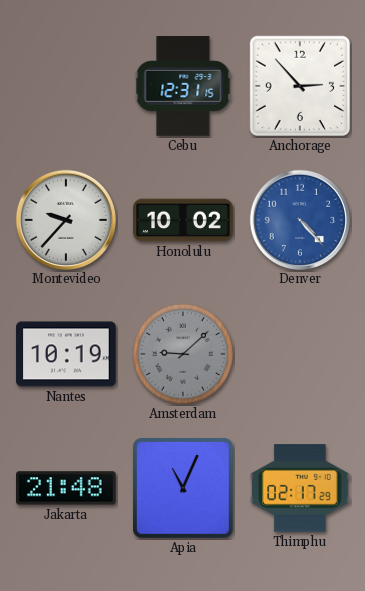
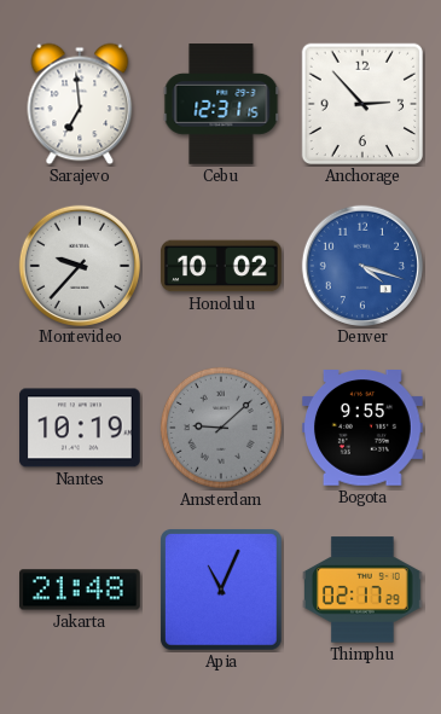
Sarajevo: none -> 6:59 (80, 104)
Denver: 4:23 -> 4:18 (362, 265)
Bogota: none -> 9:55 (364, 429)
